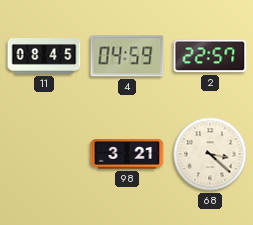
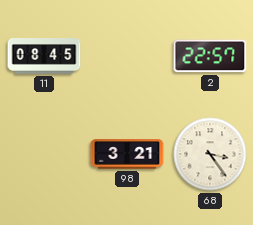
4: 04:59 -> none (127, 56)
68: 3:22 -> 3:24 (210, 154)
